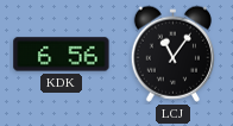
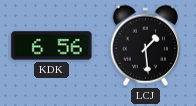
LCJ: 11:06 -> 1:29 (145, 45)
